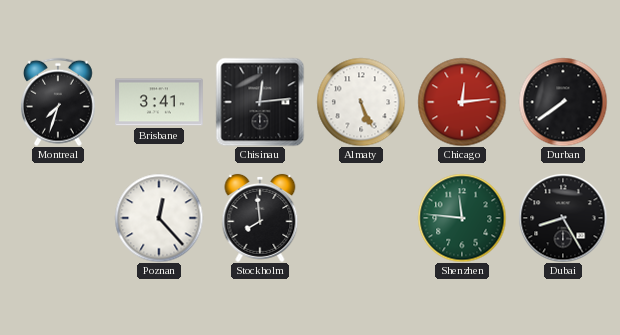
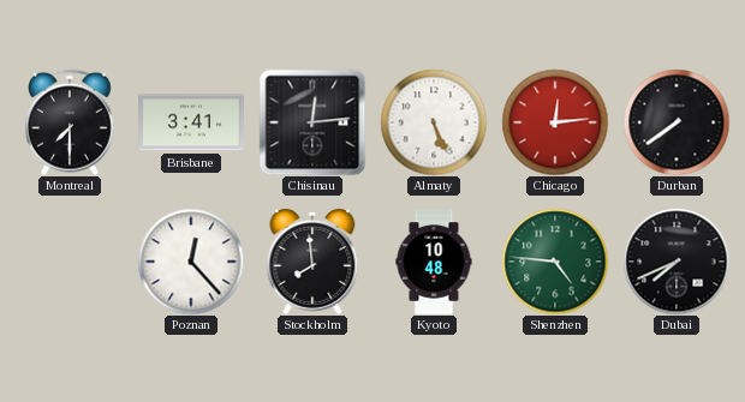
Montreal: 7:33 -> 7:30 (70, 122)
Kyoto: none -> 10:48 (434, 262)
Shenzhen: 11:46 -> 4:46 (555, 262)
Dubai: 8:25 -> 7:41 (677, 262)
